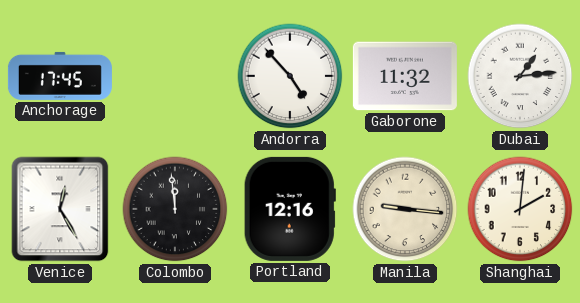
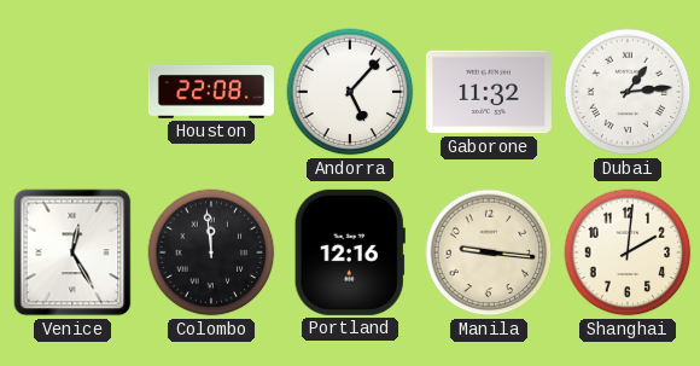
Anchorage: 17:45 -> none (60, 76)
Houston: none -> 22:08 (211, 92)
Andorra: 4:53 -> 5:07 (350, 92)
